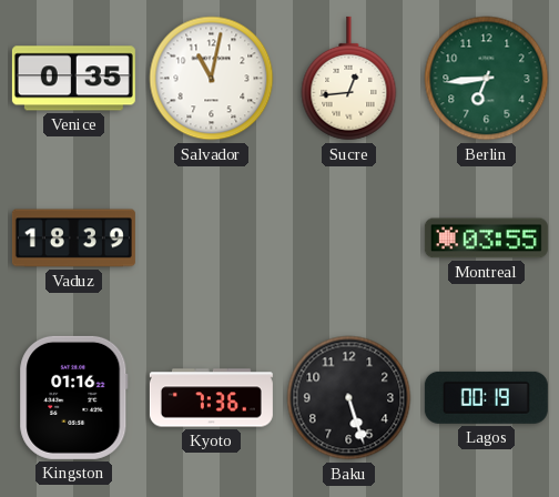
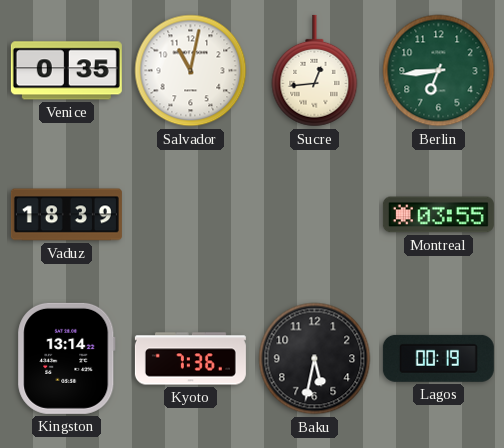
Kingston: 01:16 -> 13:14 (67, 358)
Baku: 5:27 -> 5:32 (315, 359)
